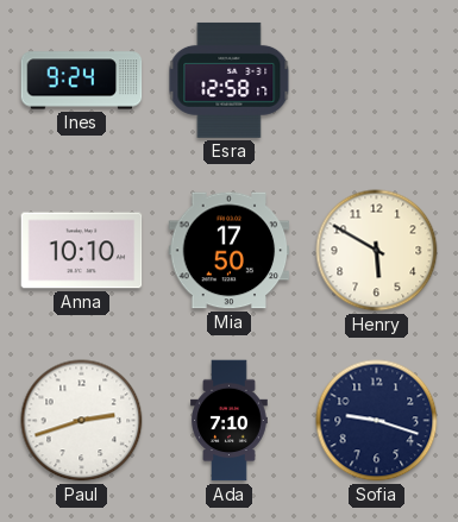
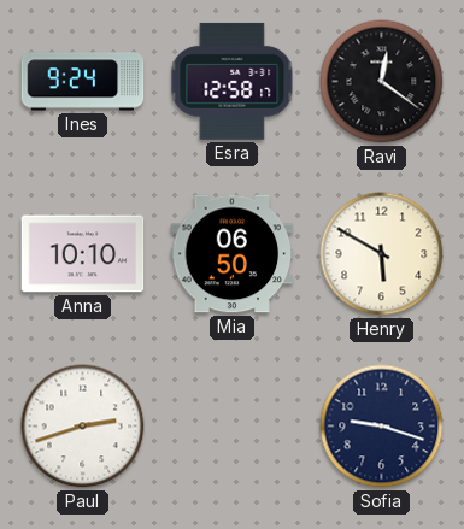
Ravi: none -> 12:21 (382, 82)
Mia: 17:50 -> 06:50 (233, 254)
Ada: 7:10 -> none (230, 421)
